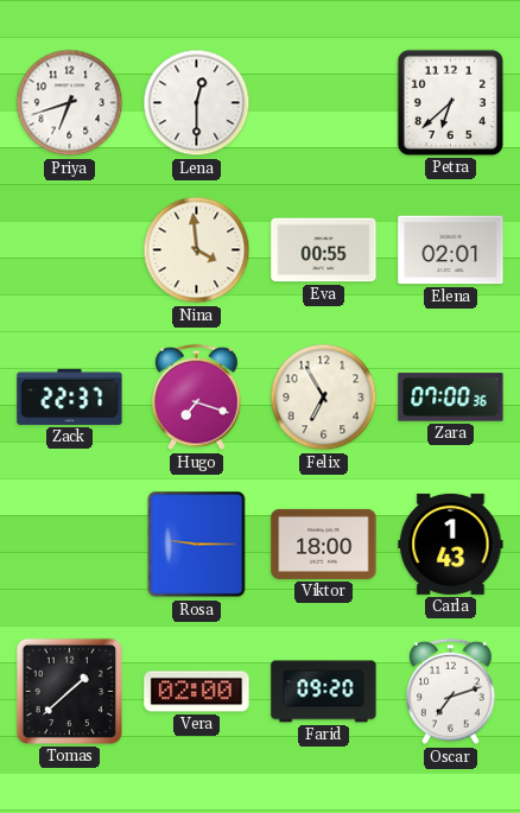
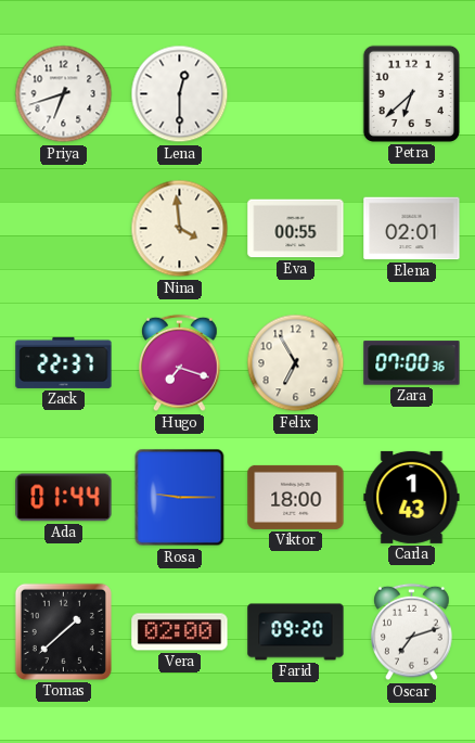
Ada: none -> 01:44 (64, 498)
